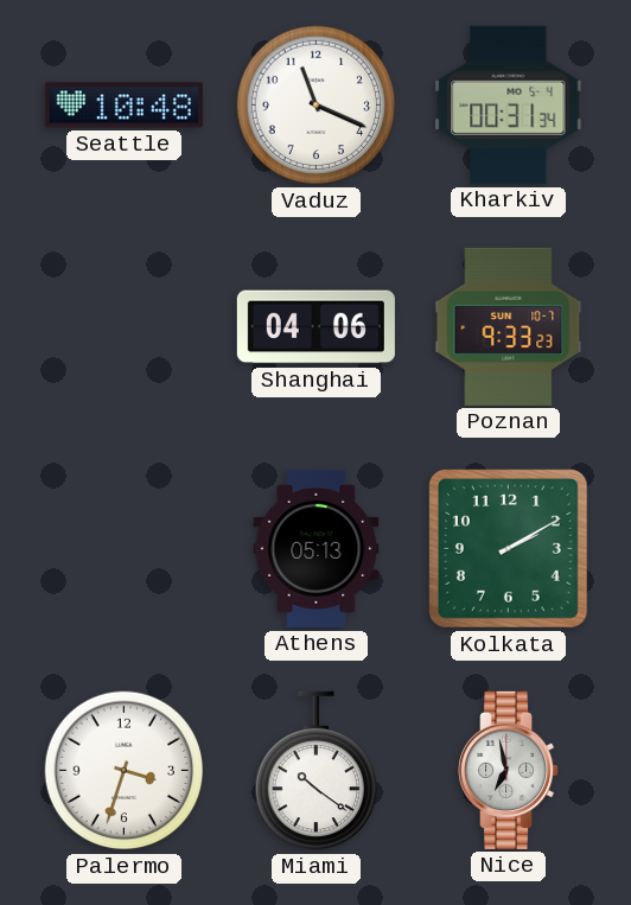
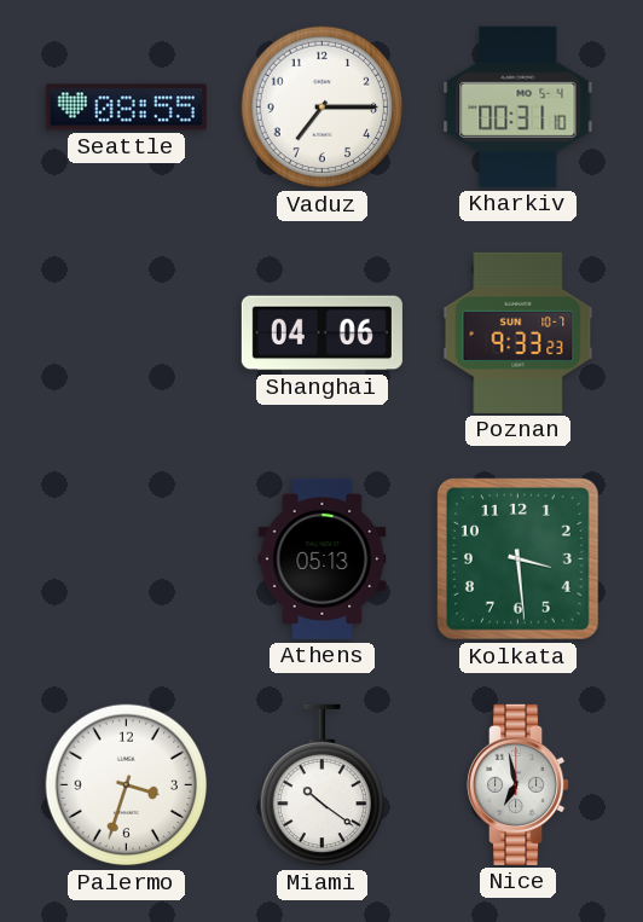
Seattle: 10:48 -> 08:55 (126, 108)
Vaduz: 11:19 -> 7:15 (323, 108)
Kharkiv: 00:31:34 -> 00:31:10 (519, 106)
Kolkata: 2:10 -> 3:29 (519, 559)
